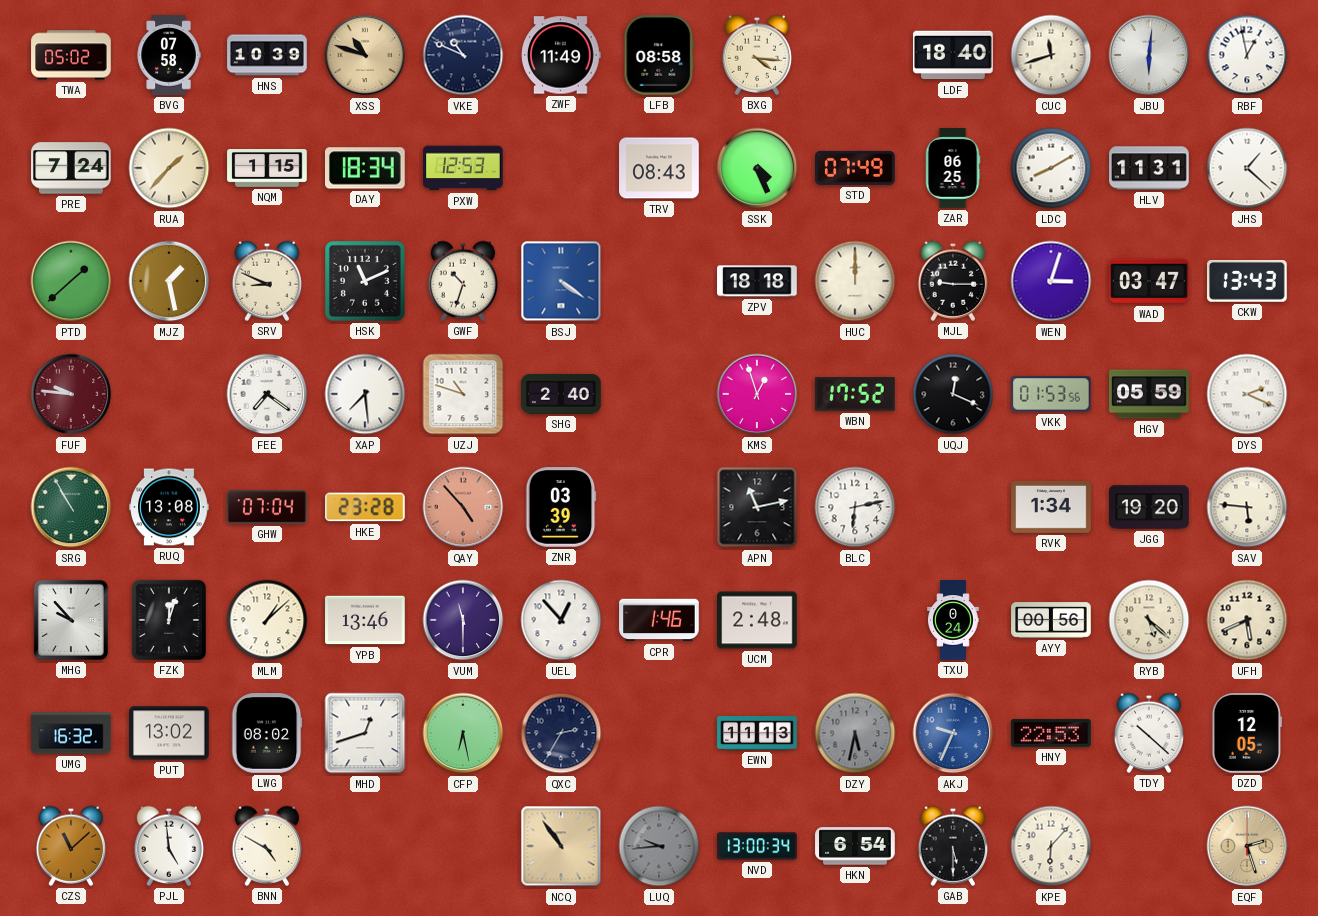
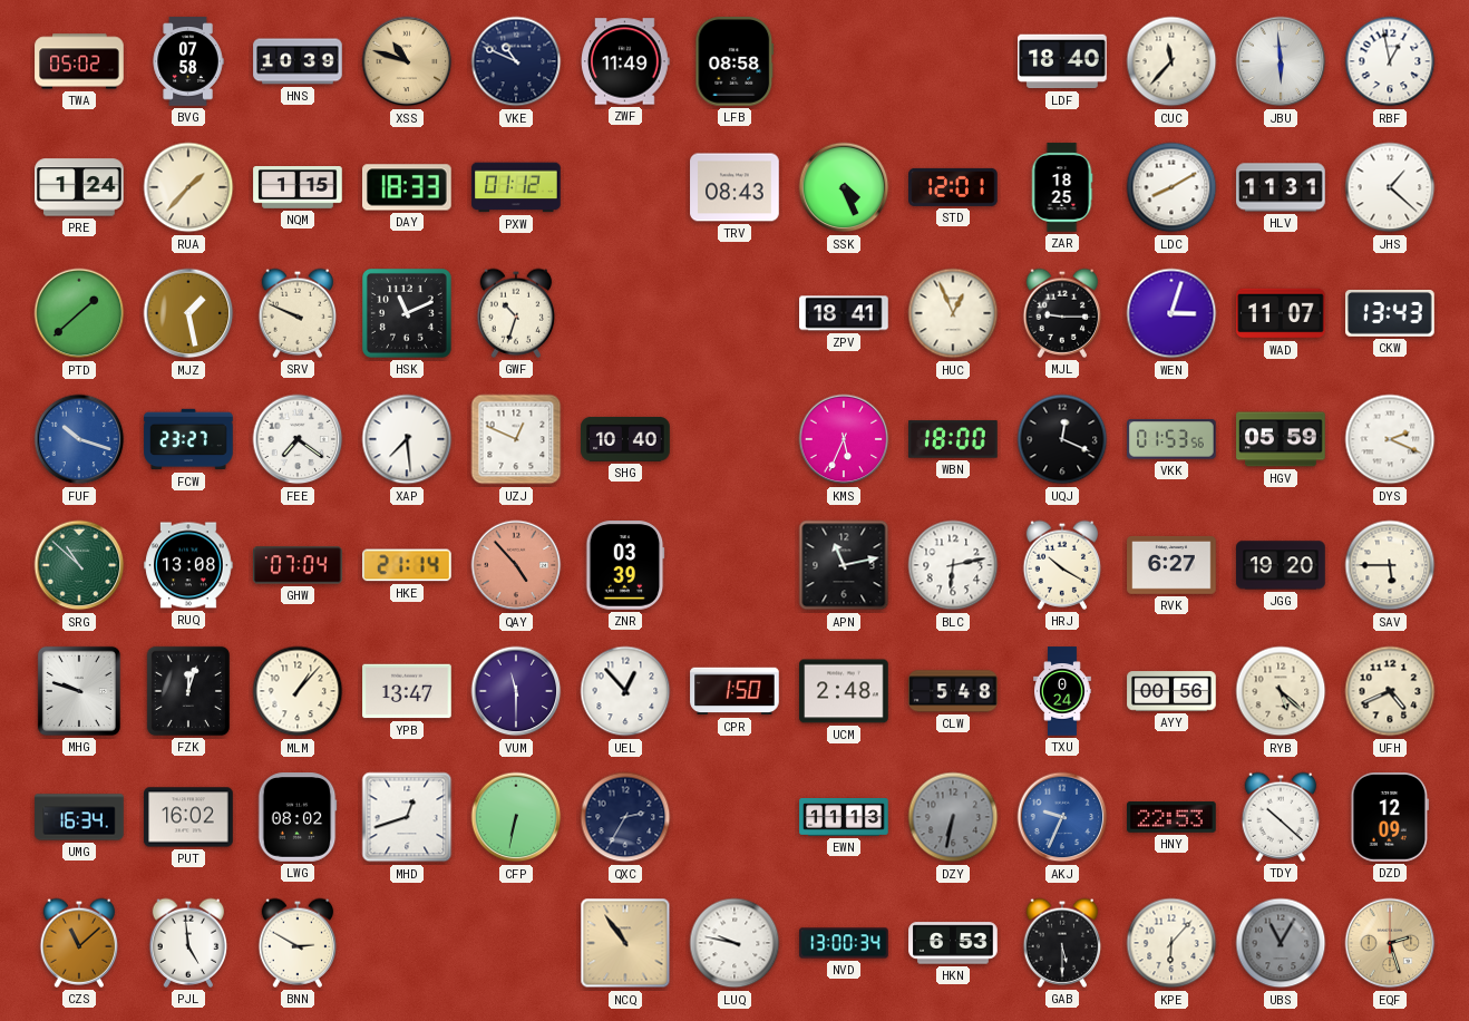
BXG: 4:16 -> none (757, 55)
CUC: 11:42 -> 11:37 (1171, 61)
JBU: 6:01 -> 5:59 (1281, 61)
PRE: 7:24 -> 1:24 (79, 187)
DAY: 18:34 -> 18:33 (408, 187)
PXW: 12:53 -> 01:12 (516, 187)
STD: 07:49 -> 12:01 (953, 187)
ZAR: 06:25 -> 18:25 (1062, 187)
SRV: 8:49 -> 9:49 (298, 313)
BSJ: 4:21 -> none (561, 281)
ZPV: 18:18 -> 18:41 (844, 313)
HUC: 12:00 -> 12:56 (953, 313)
WAD: 03:47 -> 11:07 (1281, 313)
FUF: 9:46 -> 10:18 (79, 439)
FUF dial: burgundy -> blue (79, 439)
FCW: none -> 23:27 (188, 439)
UZJ: 10:48 -> 12:49 (516, 439)
SHG: 2:40 -> 10:40 (625, 439)
KMS: 12:57 -> 5:34 (844, 439)
WBN: 17:52 -> 18:00 (954, 439)
SRG: 10:55 -> 10:52 (79, 565)
HKE: 23:28 -> 21:14 (408, 565)
HRJ: none -> 10:20 (1062, 565)
RVK: 1:34 -> 6:27 (1171, 566)
SAV: 5:46 -> 5:45 (1390, 565)
MHG: 9:53 -> 9:48 (79, 691)
MLM: 1:08 -> 1:07 (298, 691)
YPB: 13:46 -> 13:47 (407, 691)
CPR: 1:46 -> 1:50 (734, 691)
CLW: none -> 5:48 (953, 691)
UFH: 5:41 -> 4:41 (1390, 691)
UMG: 16:32 -> 16:34 (79, 817)
PUT: 13:02 -> 16:02 (188, 817)
CFP: 6:28 -> 6:32 (516, 817)
DZY: 5:32 -> 6:32 (953, 817)
DZD: 12:05 -> 12:09 (1389, 817)
BNN: 4:50 -> 2:50 (298, 943)
LUQ: 9:44 -> 9:47 (734, 943)
LUQ dial: grey -> white (734, 943)
HKN: 6:54 -> 6:53 (953, 943)
UBS: none -> 11:05 (1281, 943)
